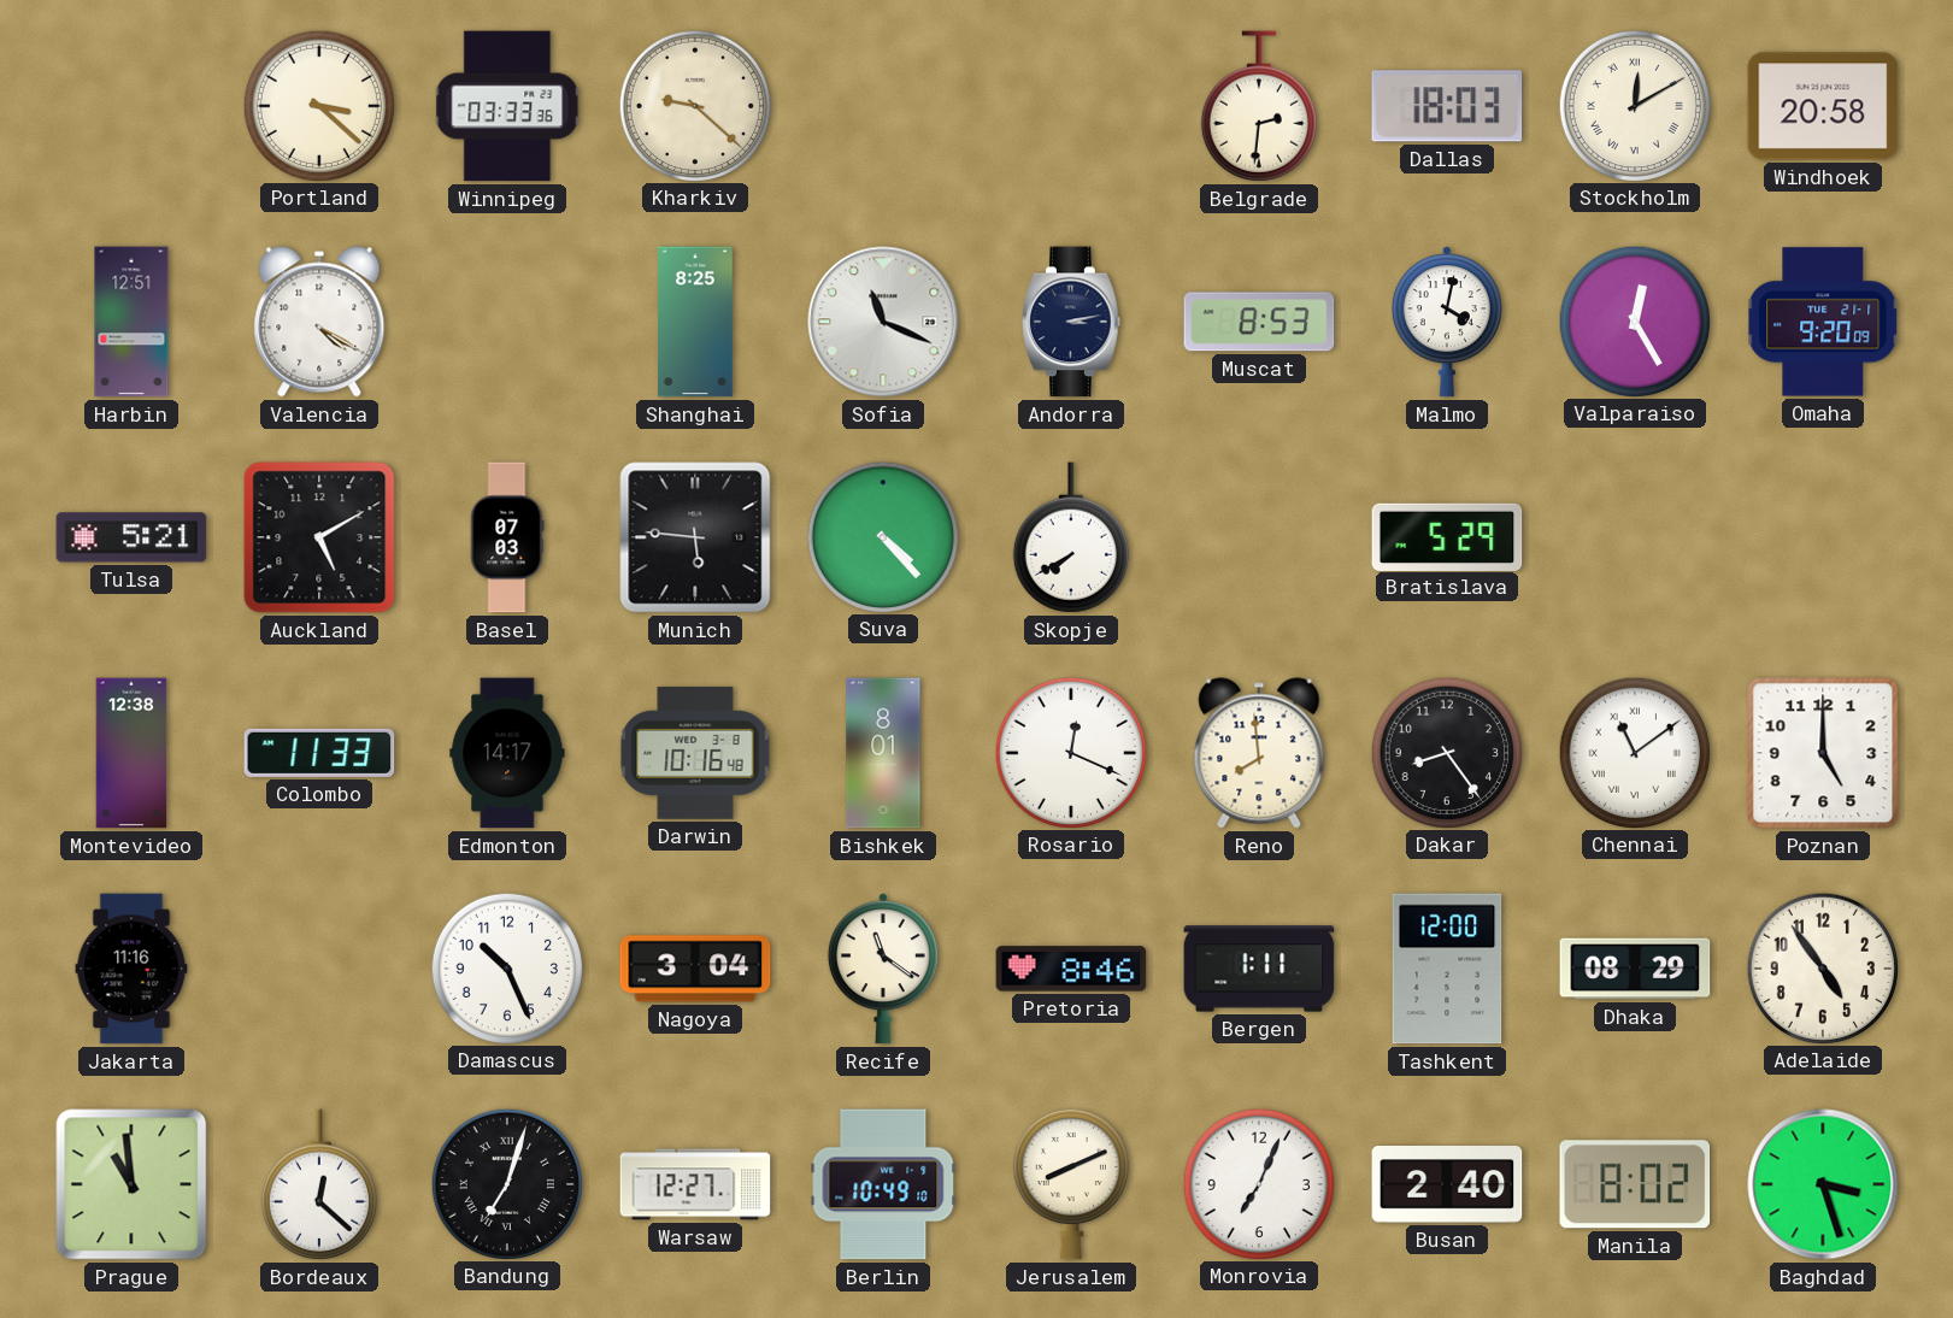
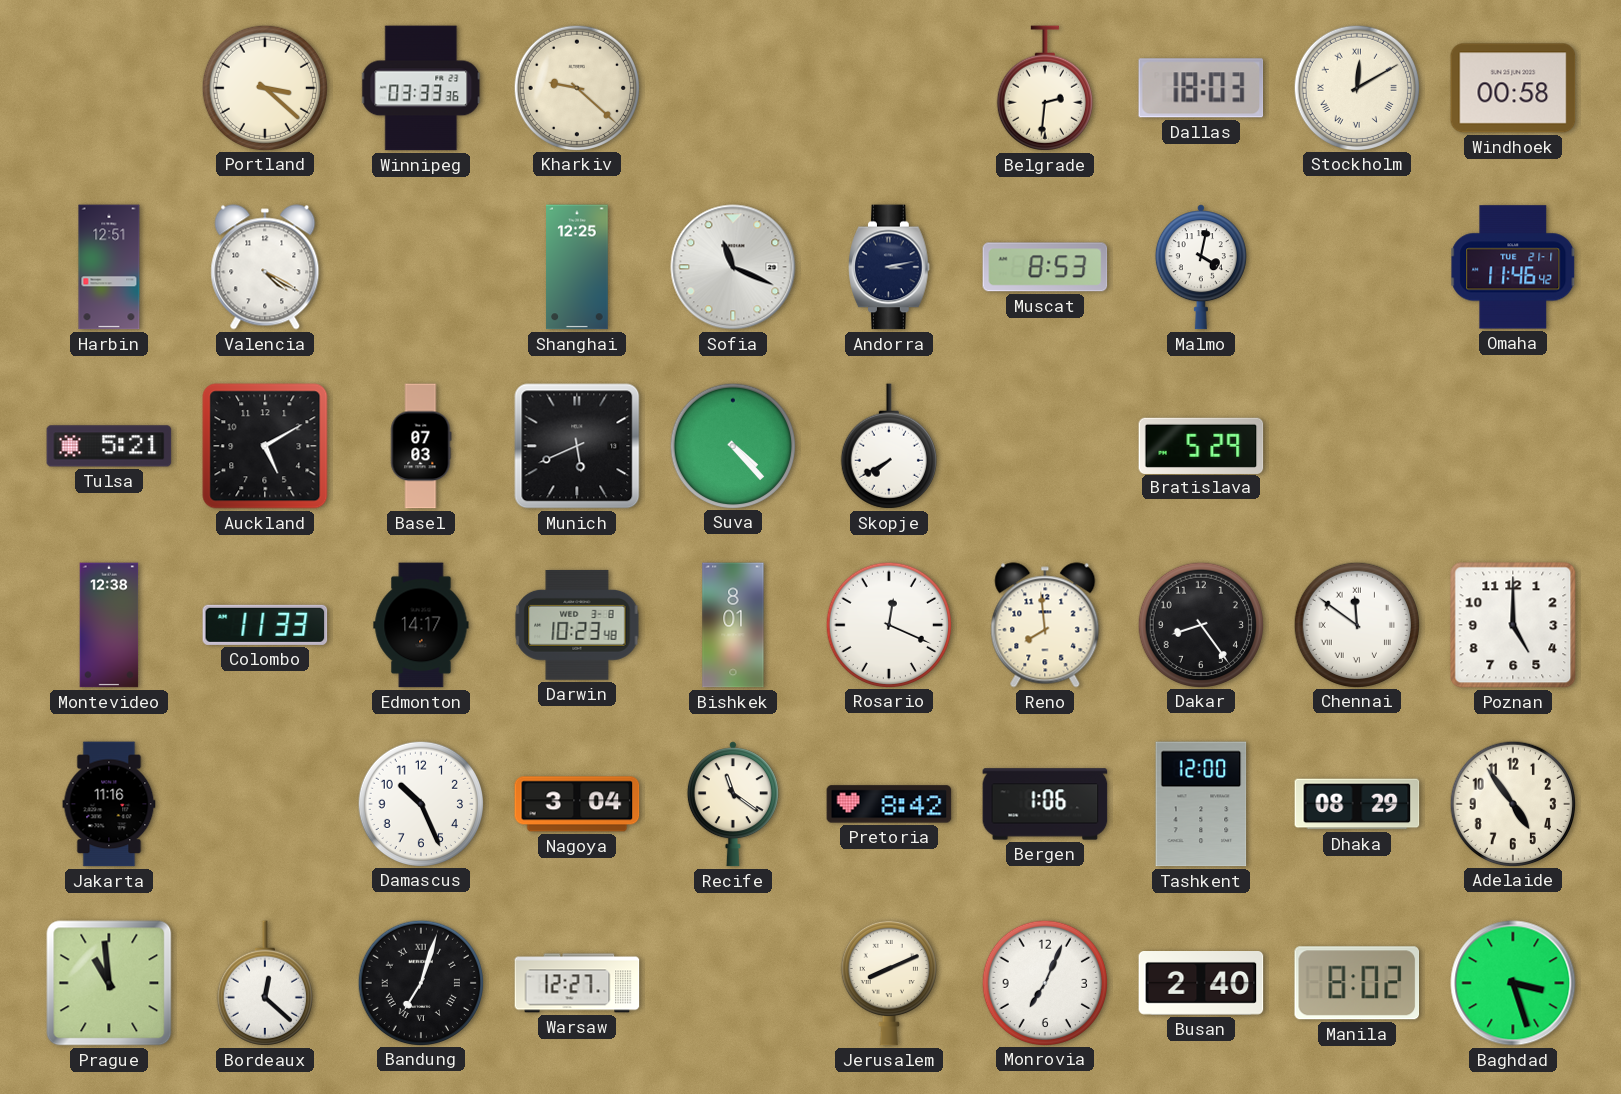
Windhoek: 20:58 -> 00:58 (1513, 88)
Shanghai: 8:25 -> 12:25 (577, 267)
Valparaiso: 12:25 -> none (1634, 320)
Omaha: 9:20 -> 11:46 (1513, 267)
Munich: 5:46 -> 5:41 (577, 446)
Darwin: 10:16 -> 10:23 (577, 625)
Chennai: 11:09 -> 11:51 (1356, 624)
Pretoria: 8:46 -> 8:42 (889, 804)
Bergen: 1:11 -> 1:06 (1045, 804)
Berlin: 10:49 -> none (883, 1184)
